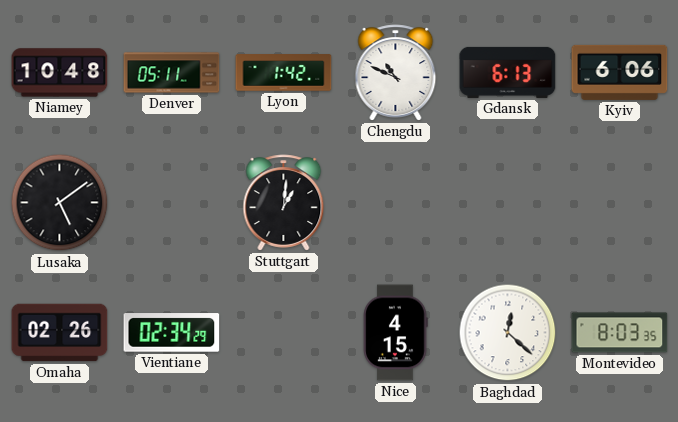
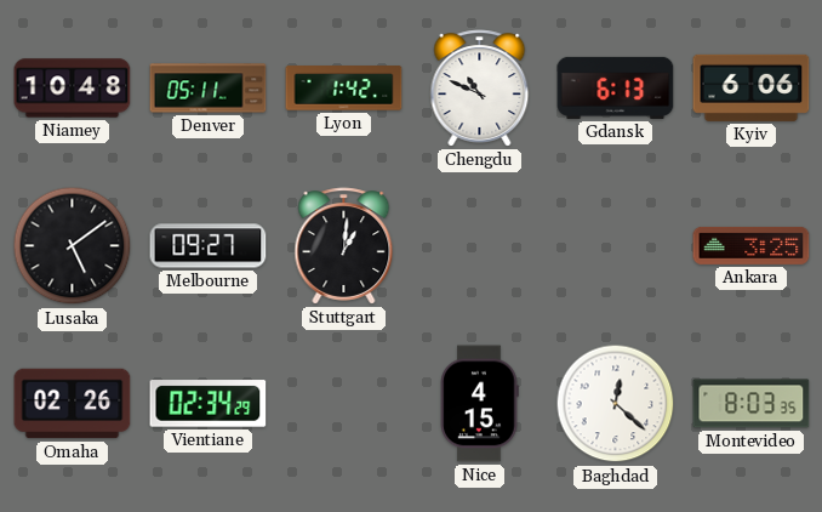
Melbourne: none -> 09:27 (209, 246)
Ankara: none -> 3:25 (752, 245)
